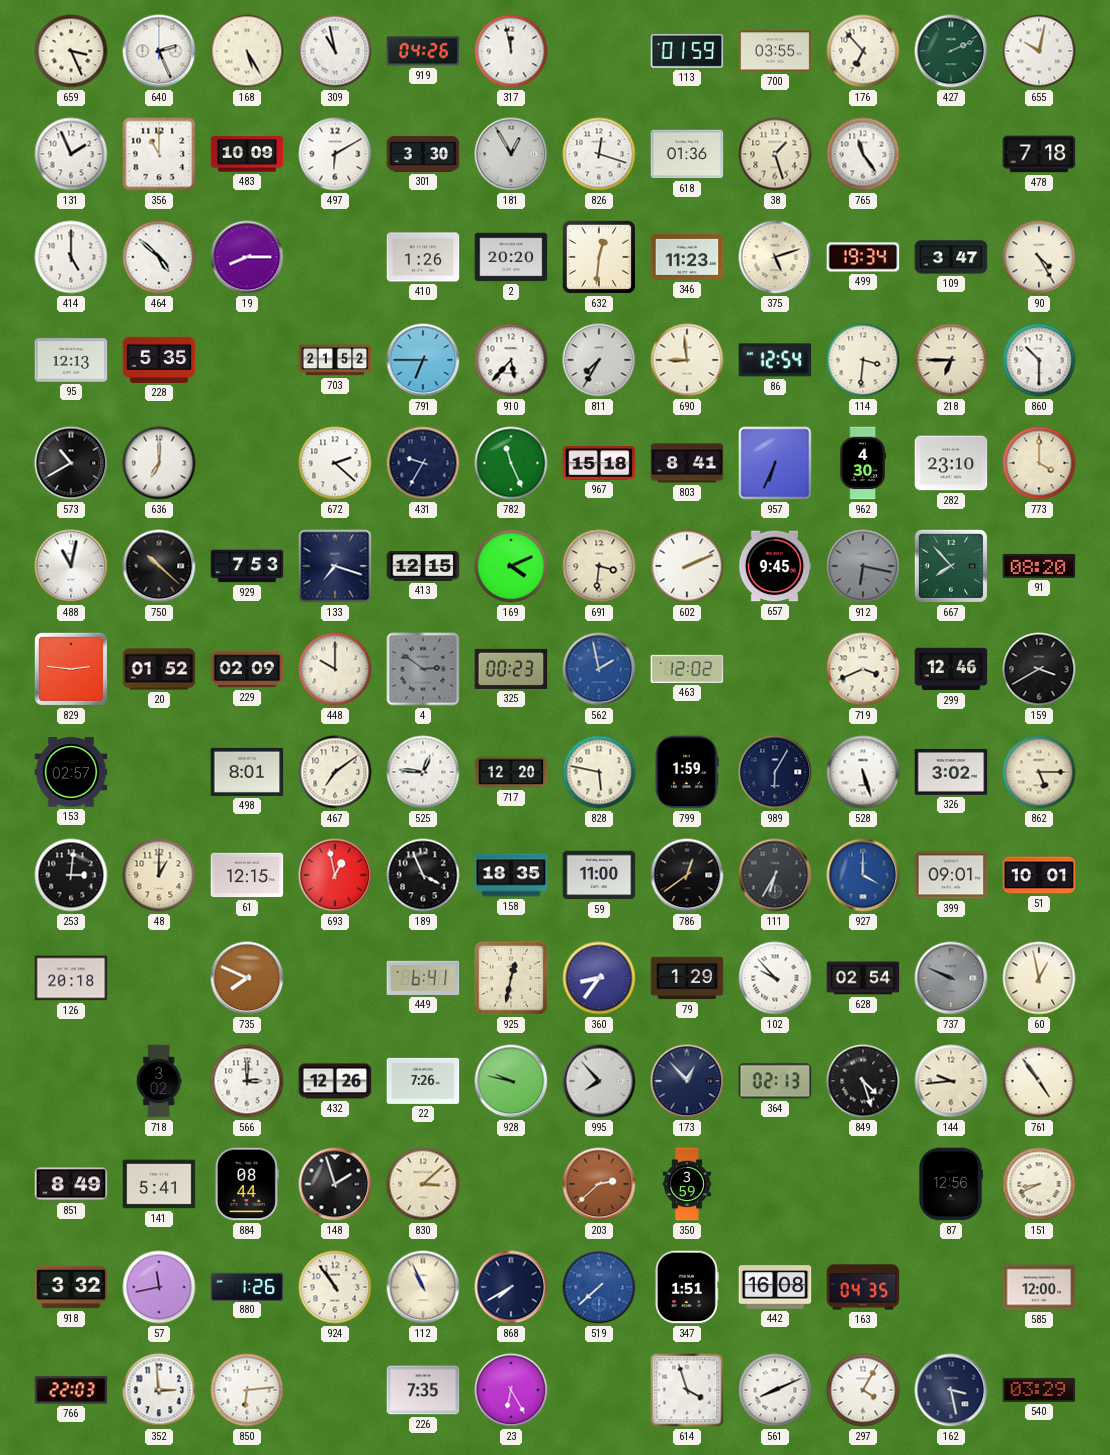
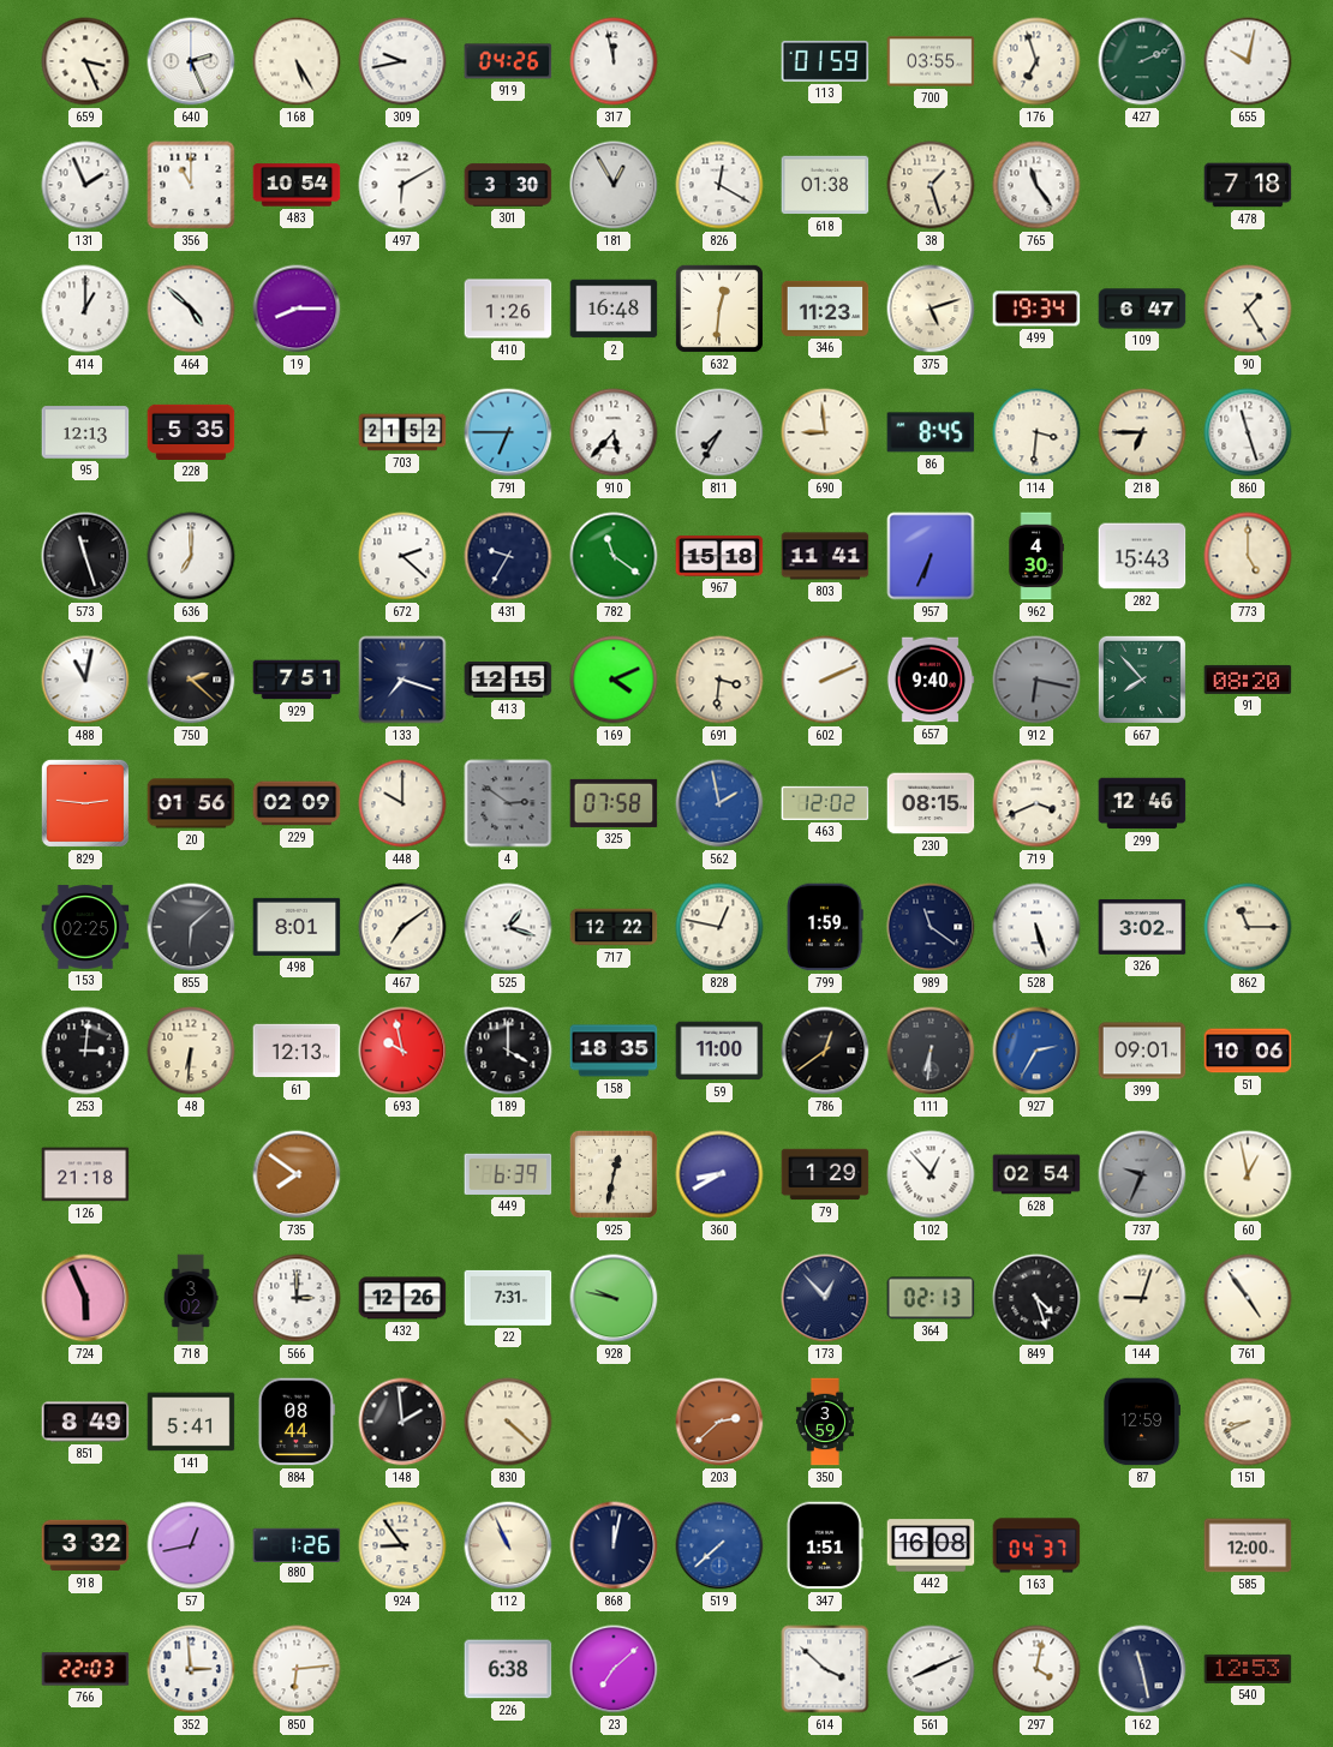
309: 10:58 -> 9:43 (402, 61)
176: 6:53 -> 6:57 (1036, 61)
483: 10:09 -> 10:54 (297, 185)
826: 12:18 -> 12:20 (719, 185)
618: 01:36 -> 01:38 (825, 185)
414: 5:00 -> 1:00 (85, 309)
2: 20:20 -> 16:48 (614, 309)
109: 3:47 -> 6:47 (1142, 309)
90: 4:25 -> 1:25 (1248, 309)
86: 12:54 -> 8:45 (931, 432)
860: 10:30 -> 11:27 (1248, 432)
573: 10:40 -> 11:27 (85, 556)
782: 11:26 -> 11:21 (614, 556)
803: 8:41 -> 11:41 (825, 556)
282: 23:10 -> 15:43 (1142, 556)
773: 4:00 -> 5:00 (1248, 556)
750: 10:22 -> 2:22 (191, 680)
929: 7:53 -> 7:51 (297, 680)
657: 9:45 -> 9:40 (931, 680)
20: 01:52 -> 01:56 (191, 803)
325: 00:23 -> 07:58 (614, 803)
230: none -> 08:15 (931, 803)
159: 3:40 -> none (1039, 669)
153: 02:57 -> 02:25 (85, 927)
855: none -> 6:08 (191, 927)
525: 12:46 -> 1:18 (508, 927)
717: 12:20 -> 12:22 (614, 927)
828: 5:47 -> 12:47 (719, 927)
989: 6:05 -> 11:21 (931, 927)
862: 5:15 -> 11:15 (1248, 927)
48: 1:00 -> 6:31 (191, 1051)
61: 12:15 -> 12:13 (297, 1051)
693: 12:58 -> 9:58 (402, 1051)
189: 3:56 -> 4:00 (508, 1051)
111: 6:35 -> 6:31 (931, 1051)
927: 4:00 -> 2:35 (1036, 1051)
51: 10:01 -> 10:06 (1248, 1051)
126: 20:18 -> 21:18 (85, 1174)
735: 7:49 -> 7:51 (297, 1174)
449: 6:41 -> 6:39 (508, 1174)
360: 8:36 -> 8:40 (719, 1174)
102: 9:53 -> 12:53 (931, 1174)
737: 9:49 -> 9:34 (1142, 1174)
724: none -> 5:56 (85, 1298)
22: 7:26 -> 7:31 (508, 1298)
995: 7:53 -> none (599, 1081)
144: 9:44 -> 9:03 (1142, 1298)
148: 1:57 -> 1:59 (402, 1422)
830: 3:08 -> 4:22 (508, 1422)
87: 12:56 -> 12:59 (1141, 1422)
57: 11:43 -> 12:43 (191, 1545)
924: 10:54 -> 8:54 (402, 1545)
868: 7:40 -> 12:02 (614, 1545)
163: 04:35 -> 04:37 (1036, 1545)
226: 7:35 -> 6:38 (508, 1669)
23: 6:25 -> 7:08 (614, 1669)
614: 3:57 -> 3:52 (825, 1669)
297: 4:05 -> 4:02 (1036, 1669)
162: 3:28 -> 11:28 (1142, 1669)
540: 03:29 -> 12:53 (1248, 1669)
